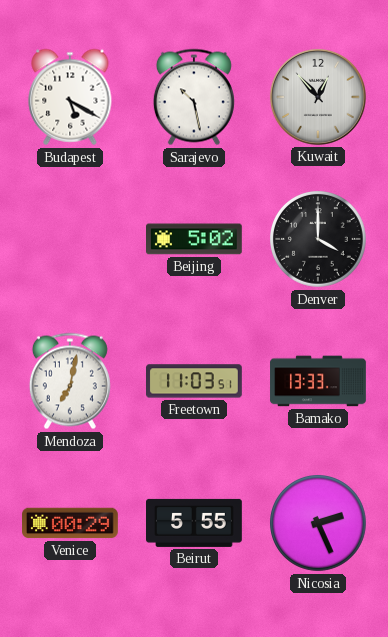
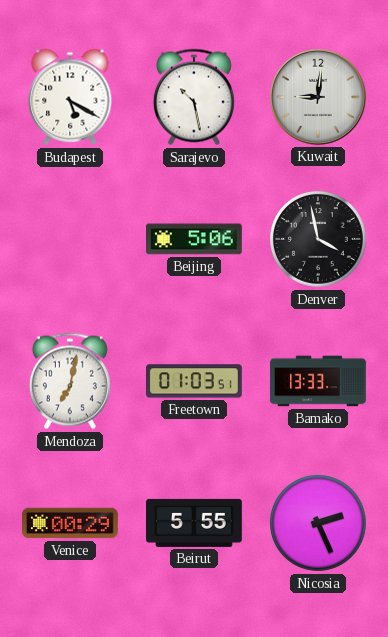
Kuwait: 12:53 -> 9:01 (318, 97)
Beijing: 5:02 -> 5:06 (195, 239)
Denver: 4:00 -> 3:58 (319, 240)
Freetown: 11:03 -> 01:03 (195, 381)
